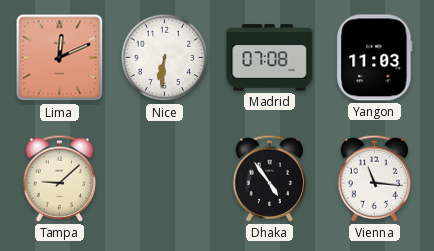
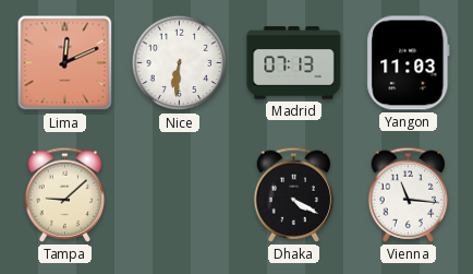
Madrid: 07:08 -> 07:13 (294, 63)
Dhaka: 4:54 -> 4:20 (294, 194)
